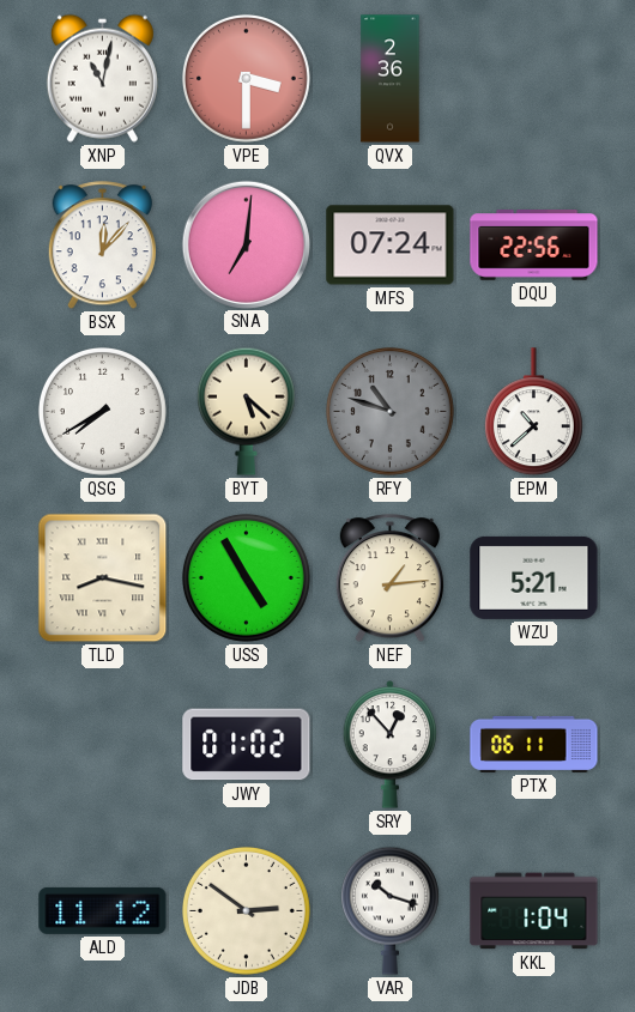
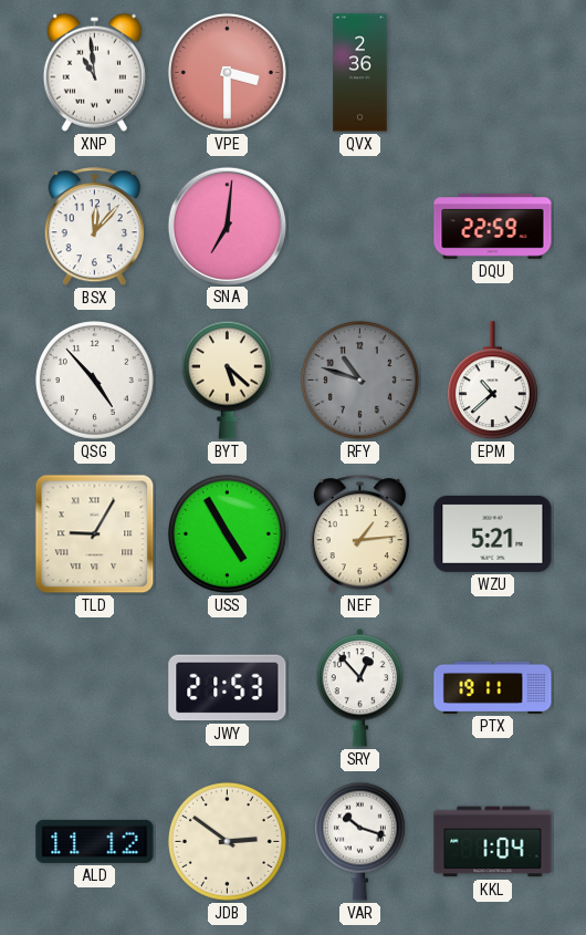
XNP: 11:02 -> 10:59 (94, 72)
MFS: 07:24 -> none (391, 246)
DQU: 22:56 -> 22:59 (493, 227)
QSG: 7:40 -> 4:53 (94, 380)
TLD: 8:17 -> 9:05 (95, 534)
JWY: 01:02 -> 21:53 (228, 688)
PTX: 06:11 -> 19:11 (493, 687)
